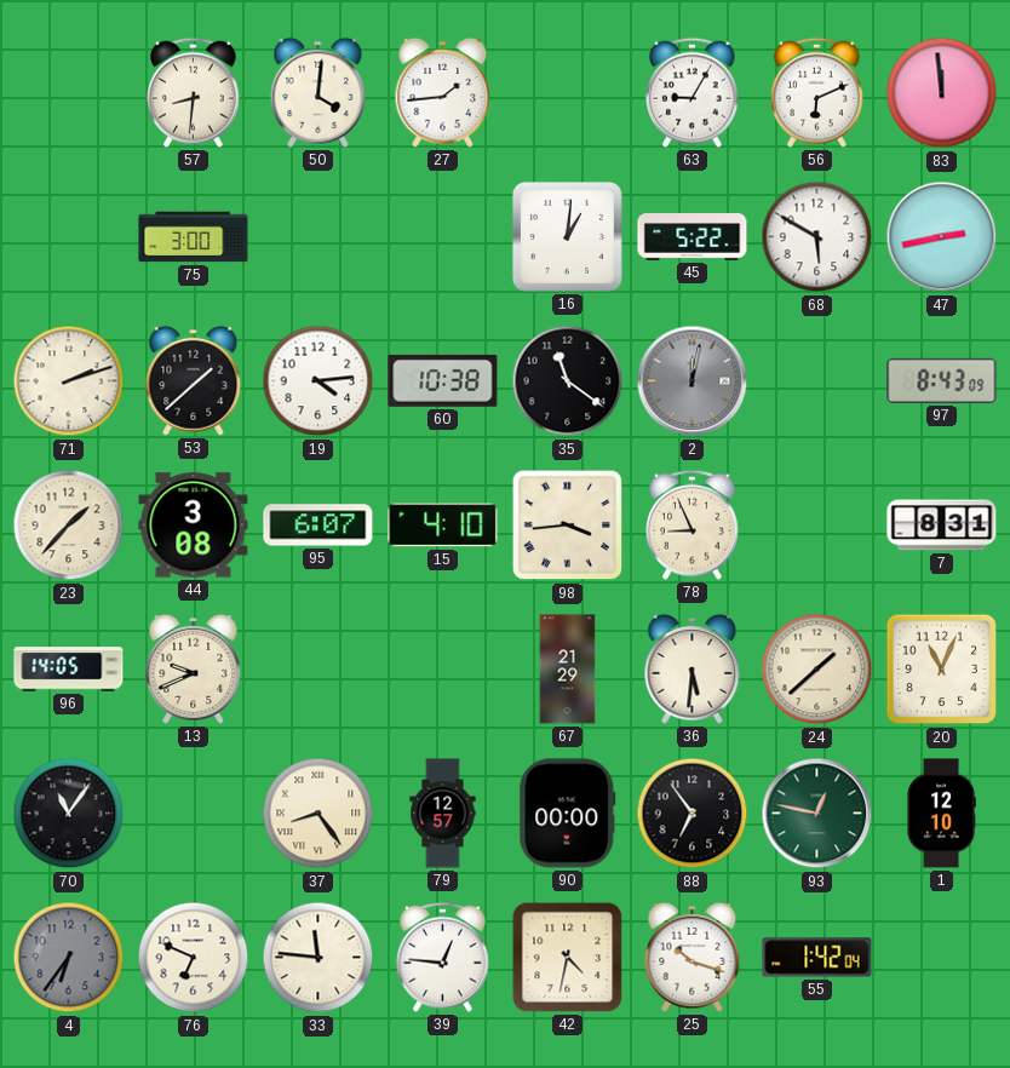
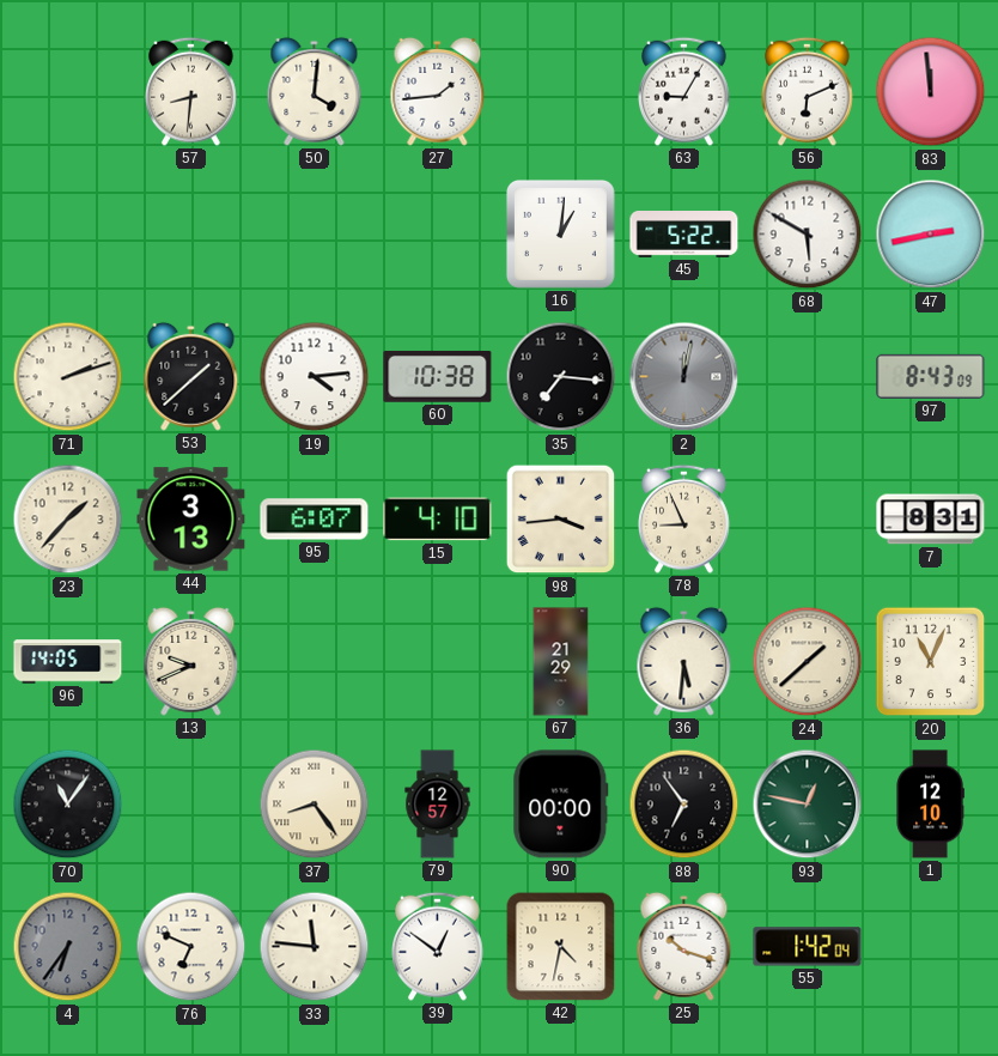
75: 3:00 -> none (194, 237)
35: 11:21 -> 7:16 (561, 377)
44: 3:08 -> 3:13 (191, 520)
39: 12:46 -> 12:51 (438, 946)
